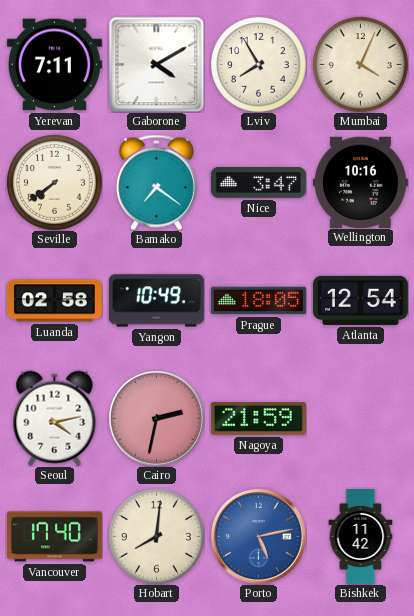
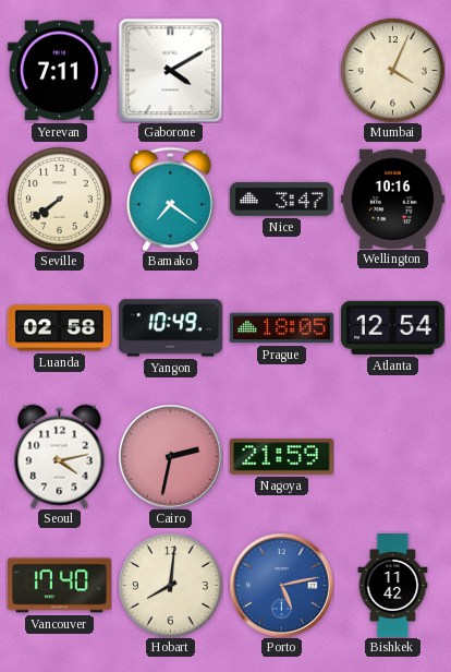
Lviv: 7:55 -> none (259, 65)
